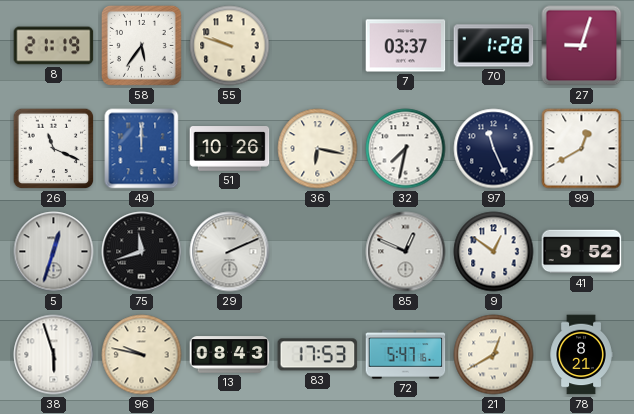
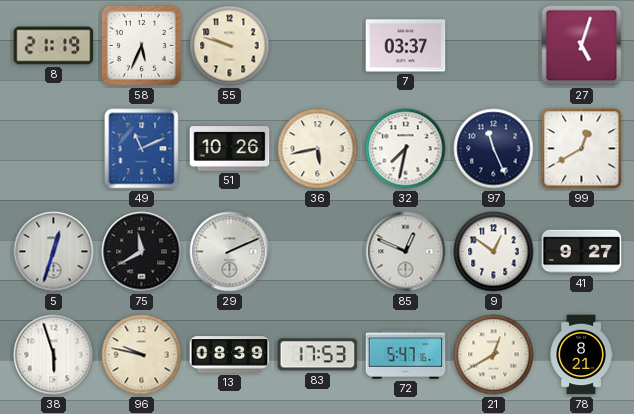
58: 5:36 -> 5:34 (141, 45)
70: 1:28 -> none (494, 46)
27: 9:03 -> 5:03 (582, 46)
26: 11:19 -> none (54, 149)
49: 12:00 -> 11:11 (142, 149)
36: 6:17 -> 5:43 (318, 149)
75: 11:42 -> 11:40 (142, 252)
41: 9:52 -> 9:27 (582, 252)
13: 08:43 -> 08:39 (230, 355)
